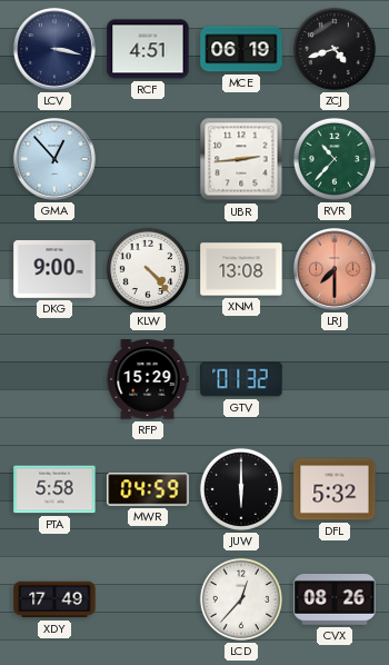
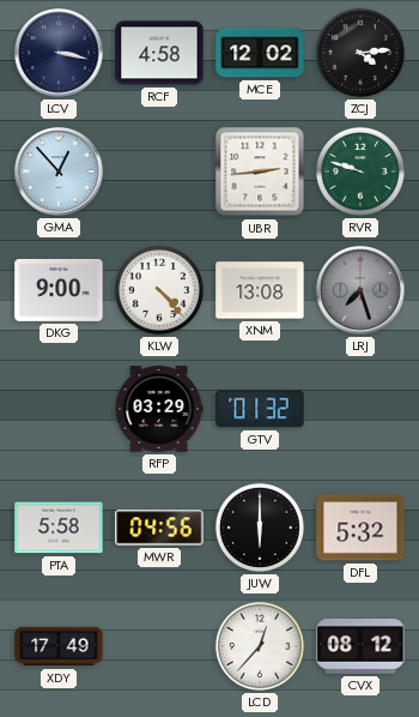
RCF: 4:51 -> 4:58 (159, 53)
MCE: 06:19 -> 12:02 (260, 53)
ZCJ: 4:42 -> 4:14 (360, 53)
RVR: 10:37 -> 9:48 (360, 171)
LRJ: 7:30 -> 7:27 (360, 290)
LRJ dial: salmon -> grey (360, 290)
RFP: 15:29 -> 03:29 (159, 409)
MWR: 04:59 -> 04:56 (159, 528)
CVX: 08:26 -> 08:12 (360, 647)
